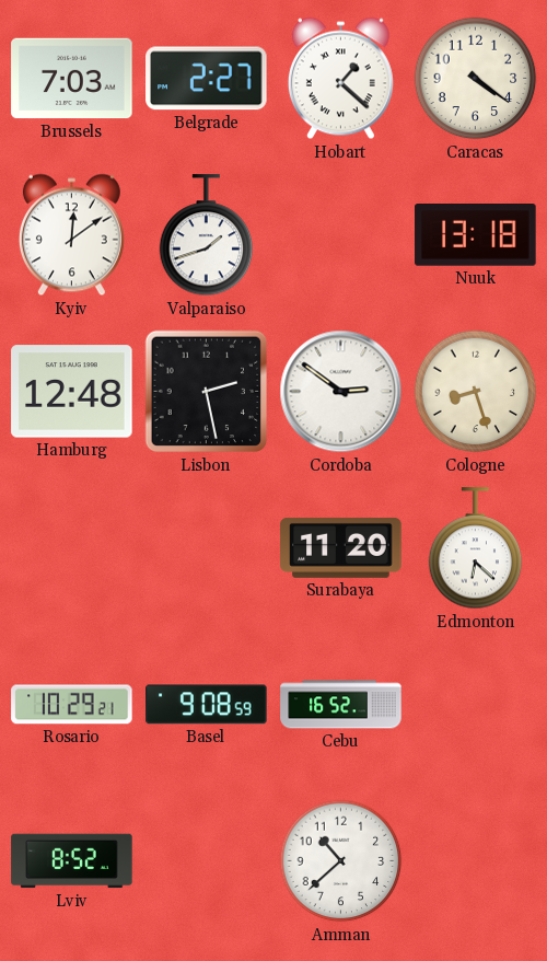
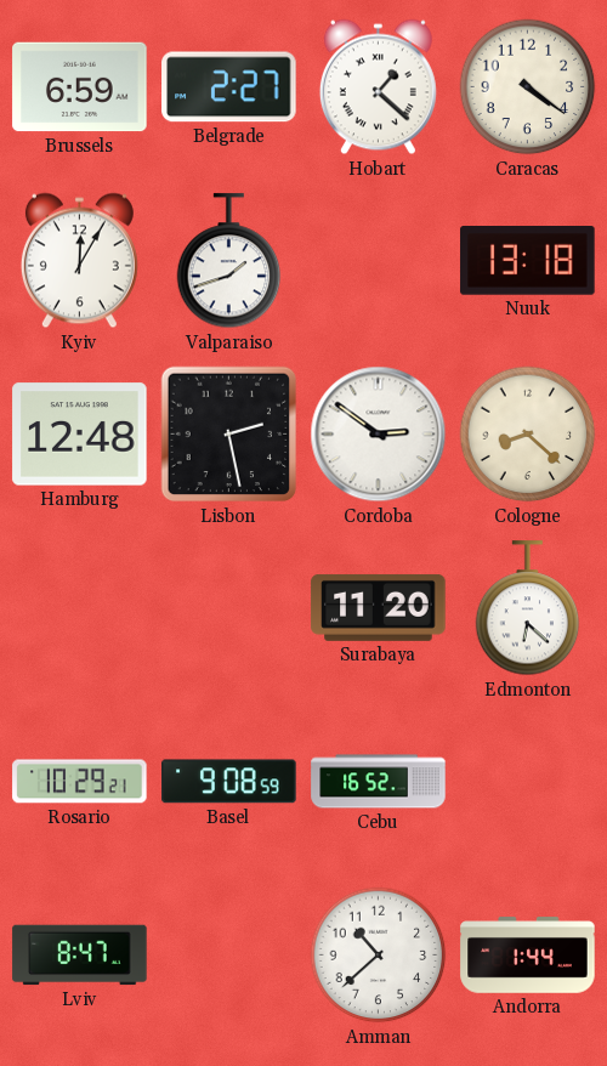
Brussels: 7:03 -> 6:59 (80, 87)
Kyiv: 12:09 -> 12:05 (79, 261)
Cologne: 8:27 -> 8:22 (528, 435)
Lviv: 8:52 -> 8:47 (80, 956)
Andorra: none -> 1:44 (528, 956)
